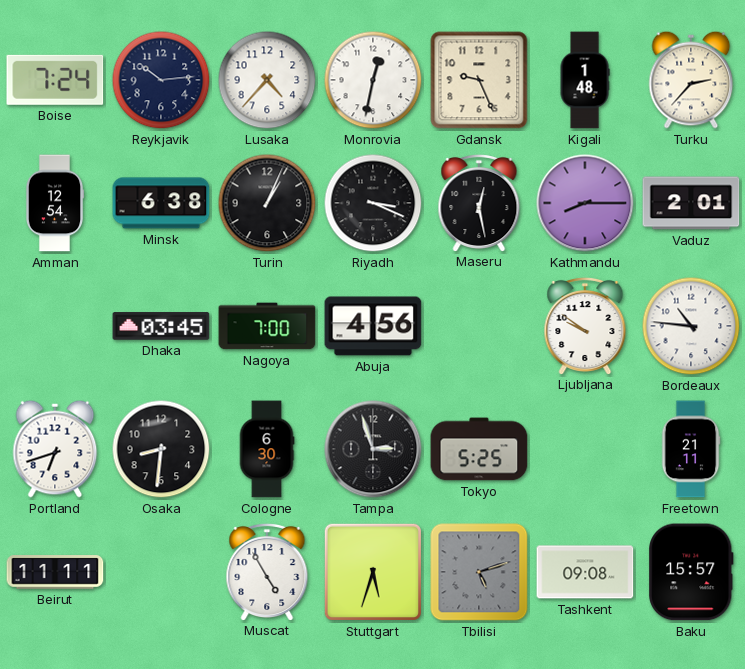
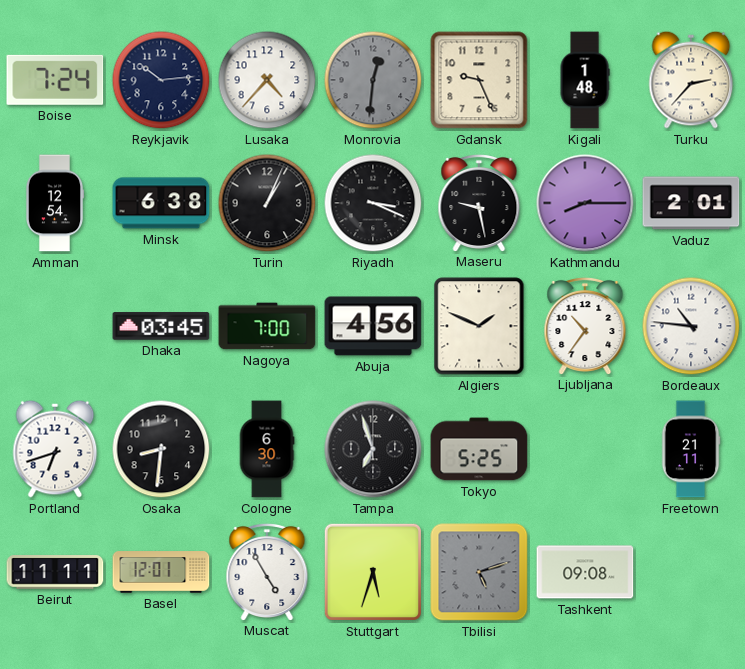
Monrovia: 12:32 -> 12:31 (373, 80)
Monrovia dial: white -> grey (373, 80)
Maseru: 12:28 -> 9:28 (479, 202)
Algiers: none -> 1:49 (479, 326)
Ljubljana: 9:51 -> 10:36 (585, 325)
Tampa: 2:57 -> 6:57 (373, 449)
Basel: none -> 12:01 (161, 572)
Baku: 15:57 -> none (691, 572)
